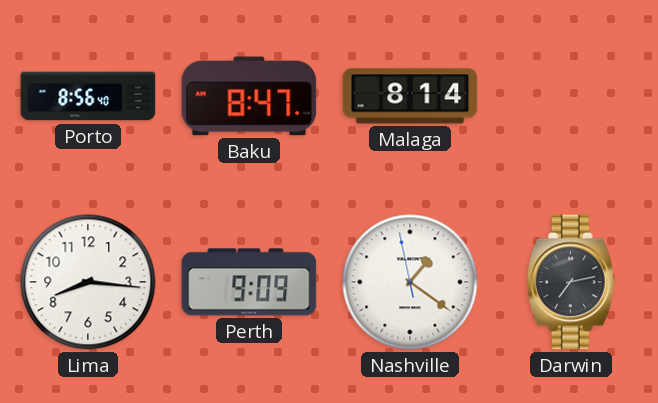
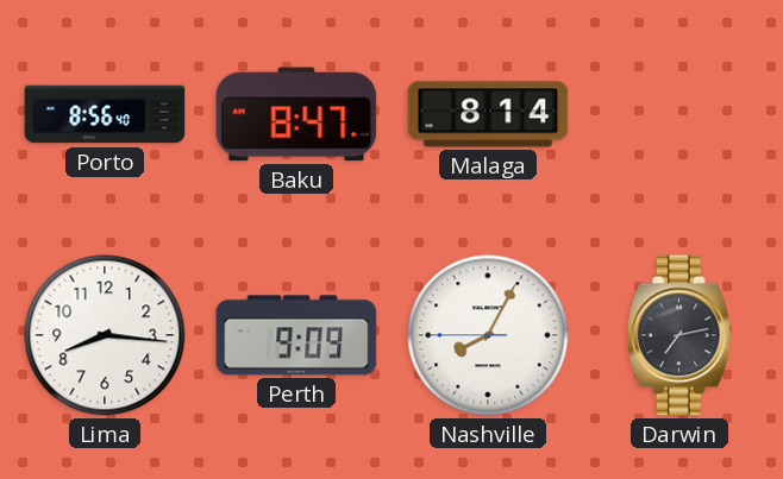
Nashville: 1:20 -> 8:04 (488, 335)
